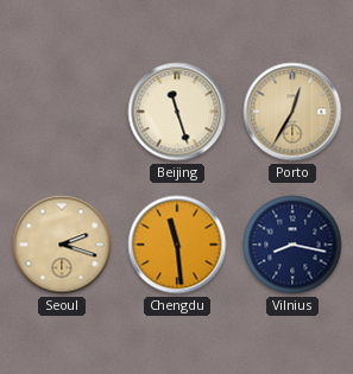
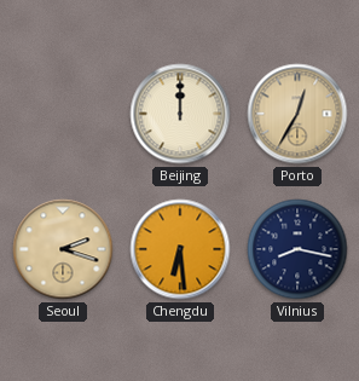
Beijing: 11:27 -> 12:00 (180, 114)
Chengdu: 11:29 -> 6:29 (180, 249)
